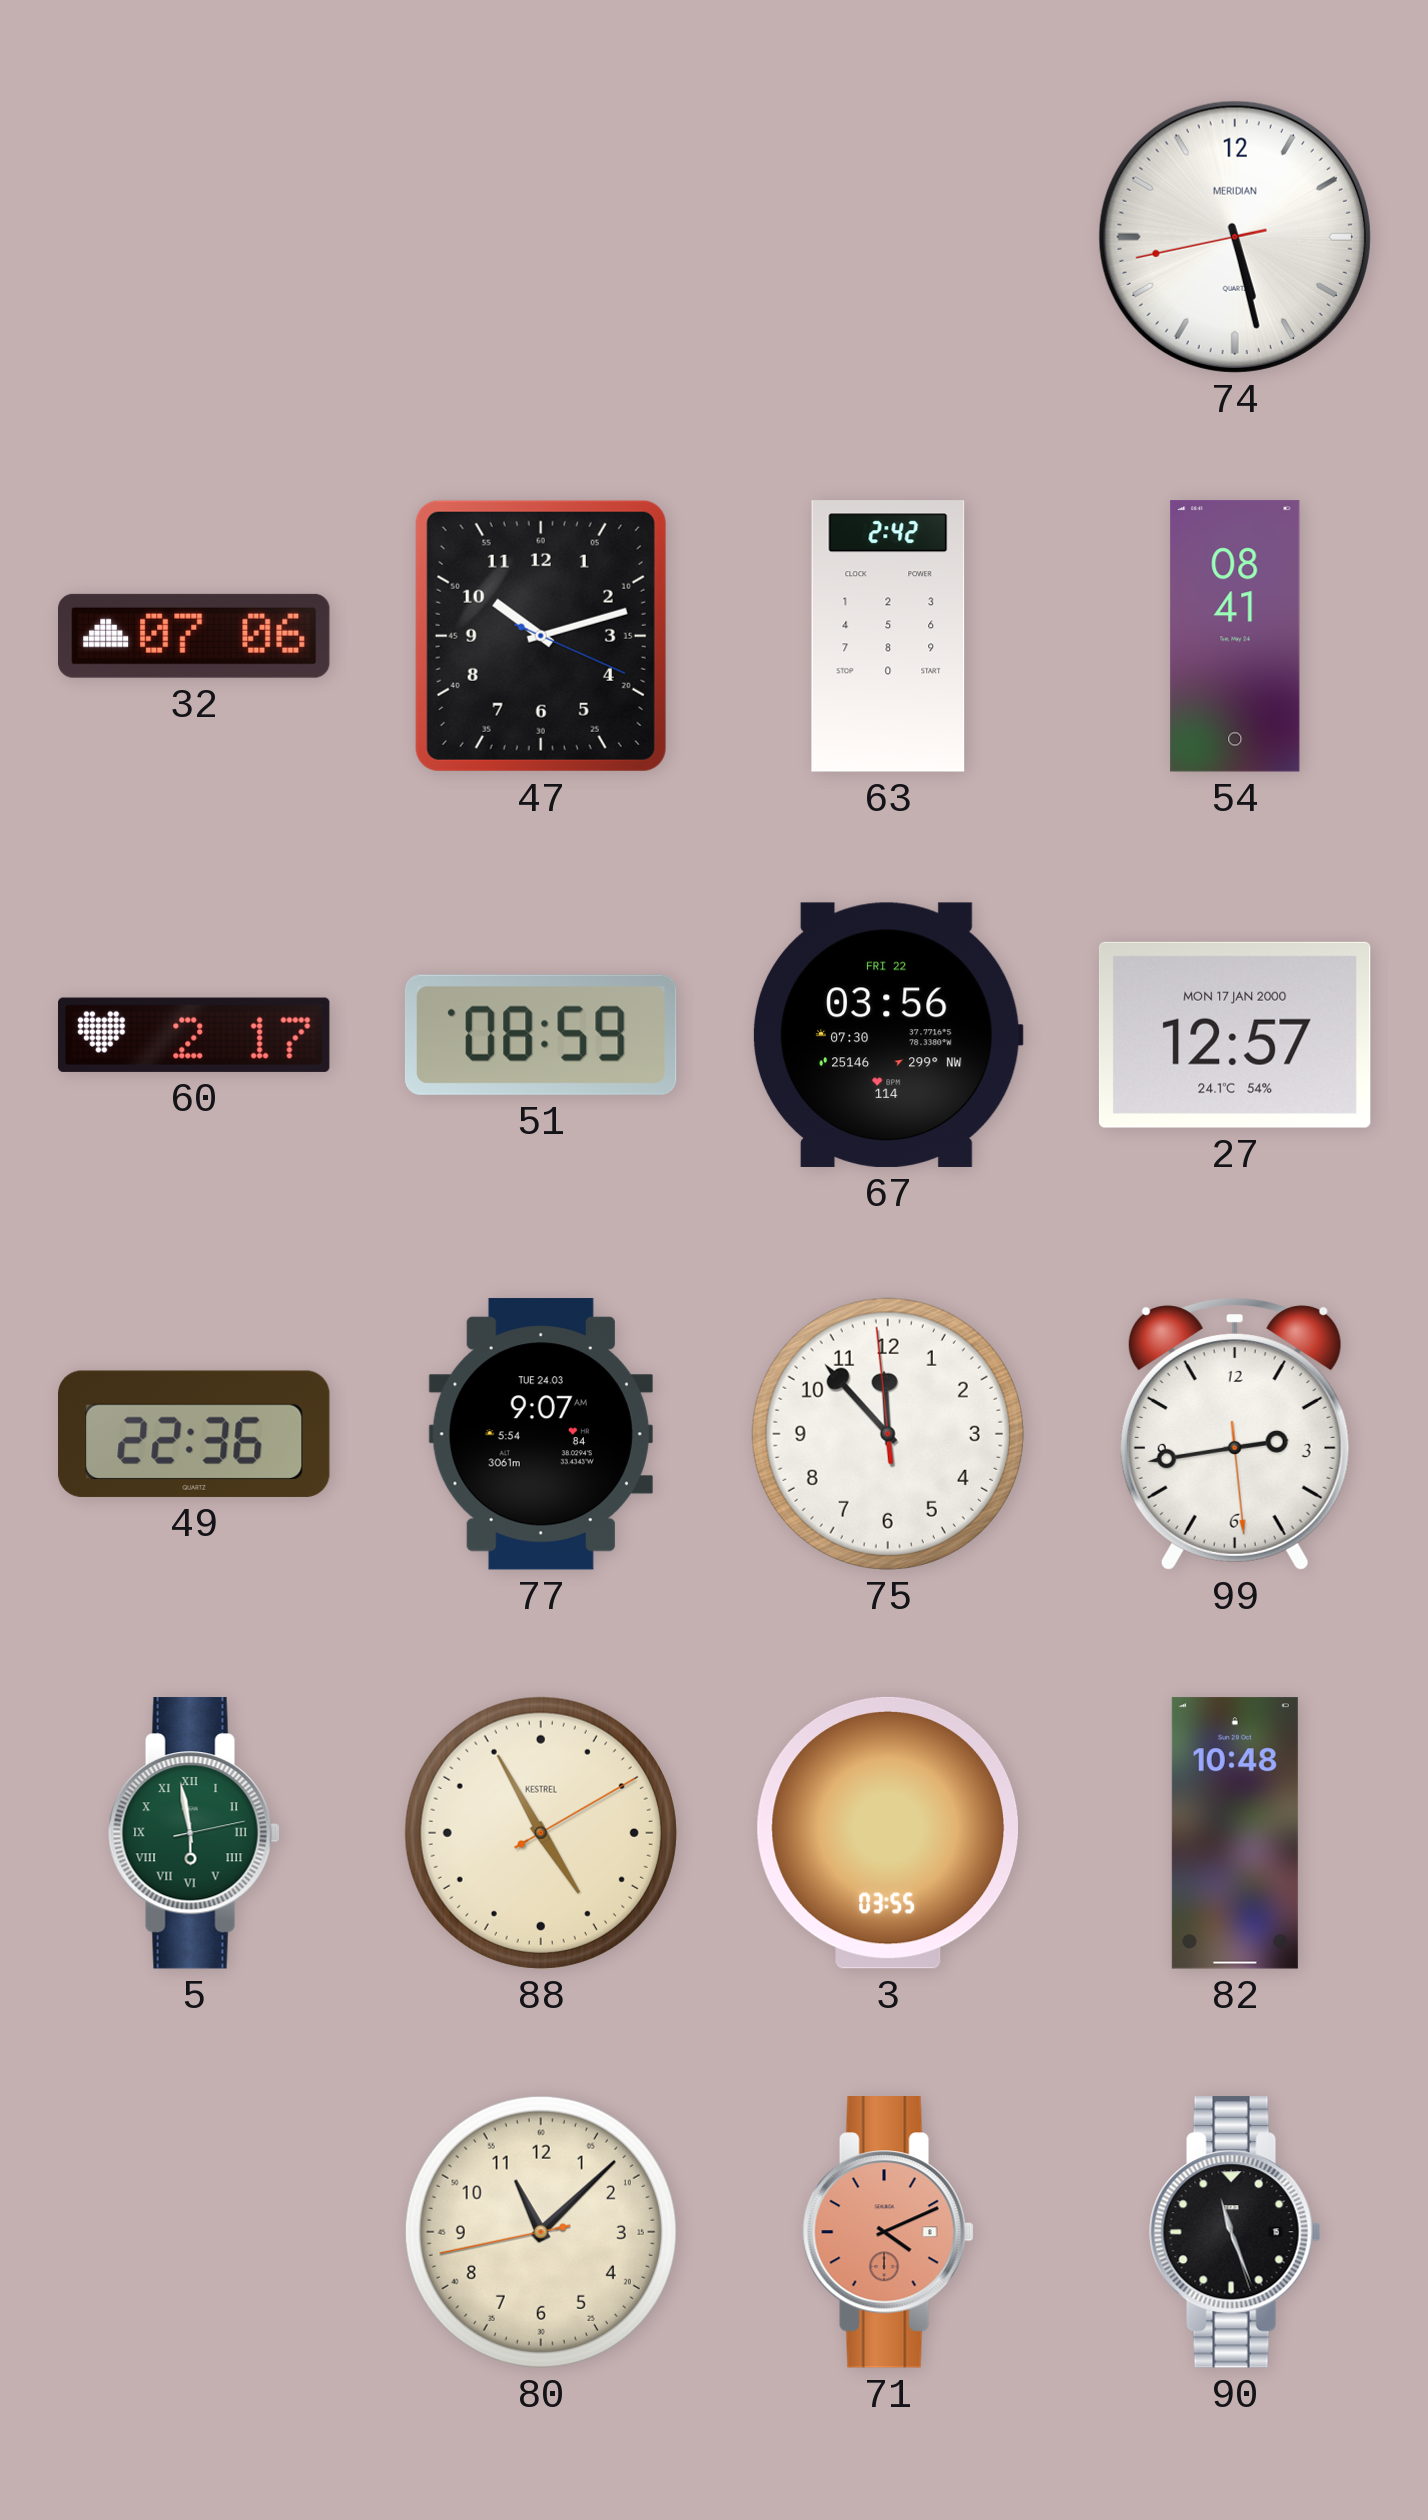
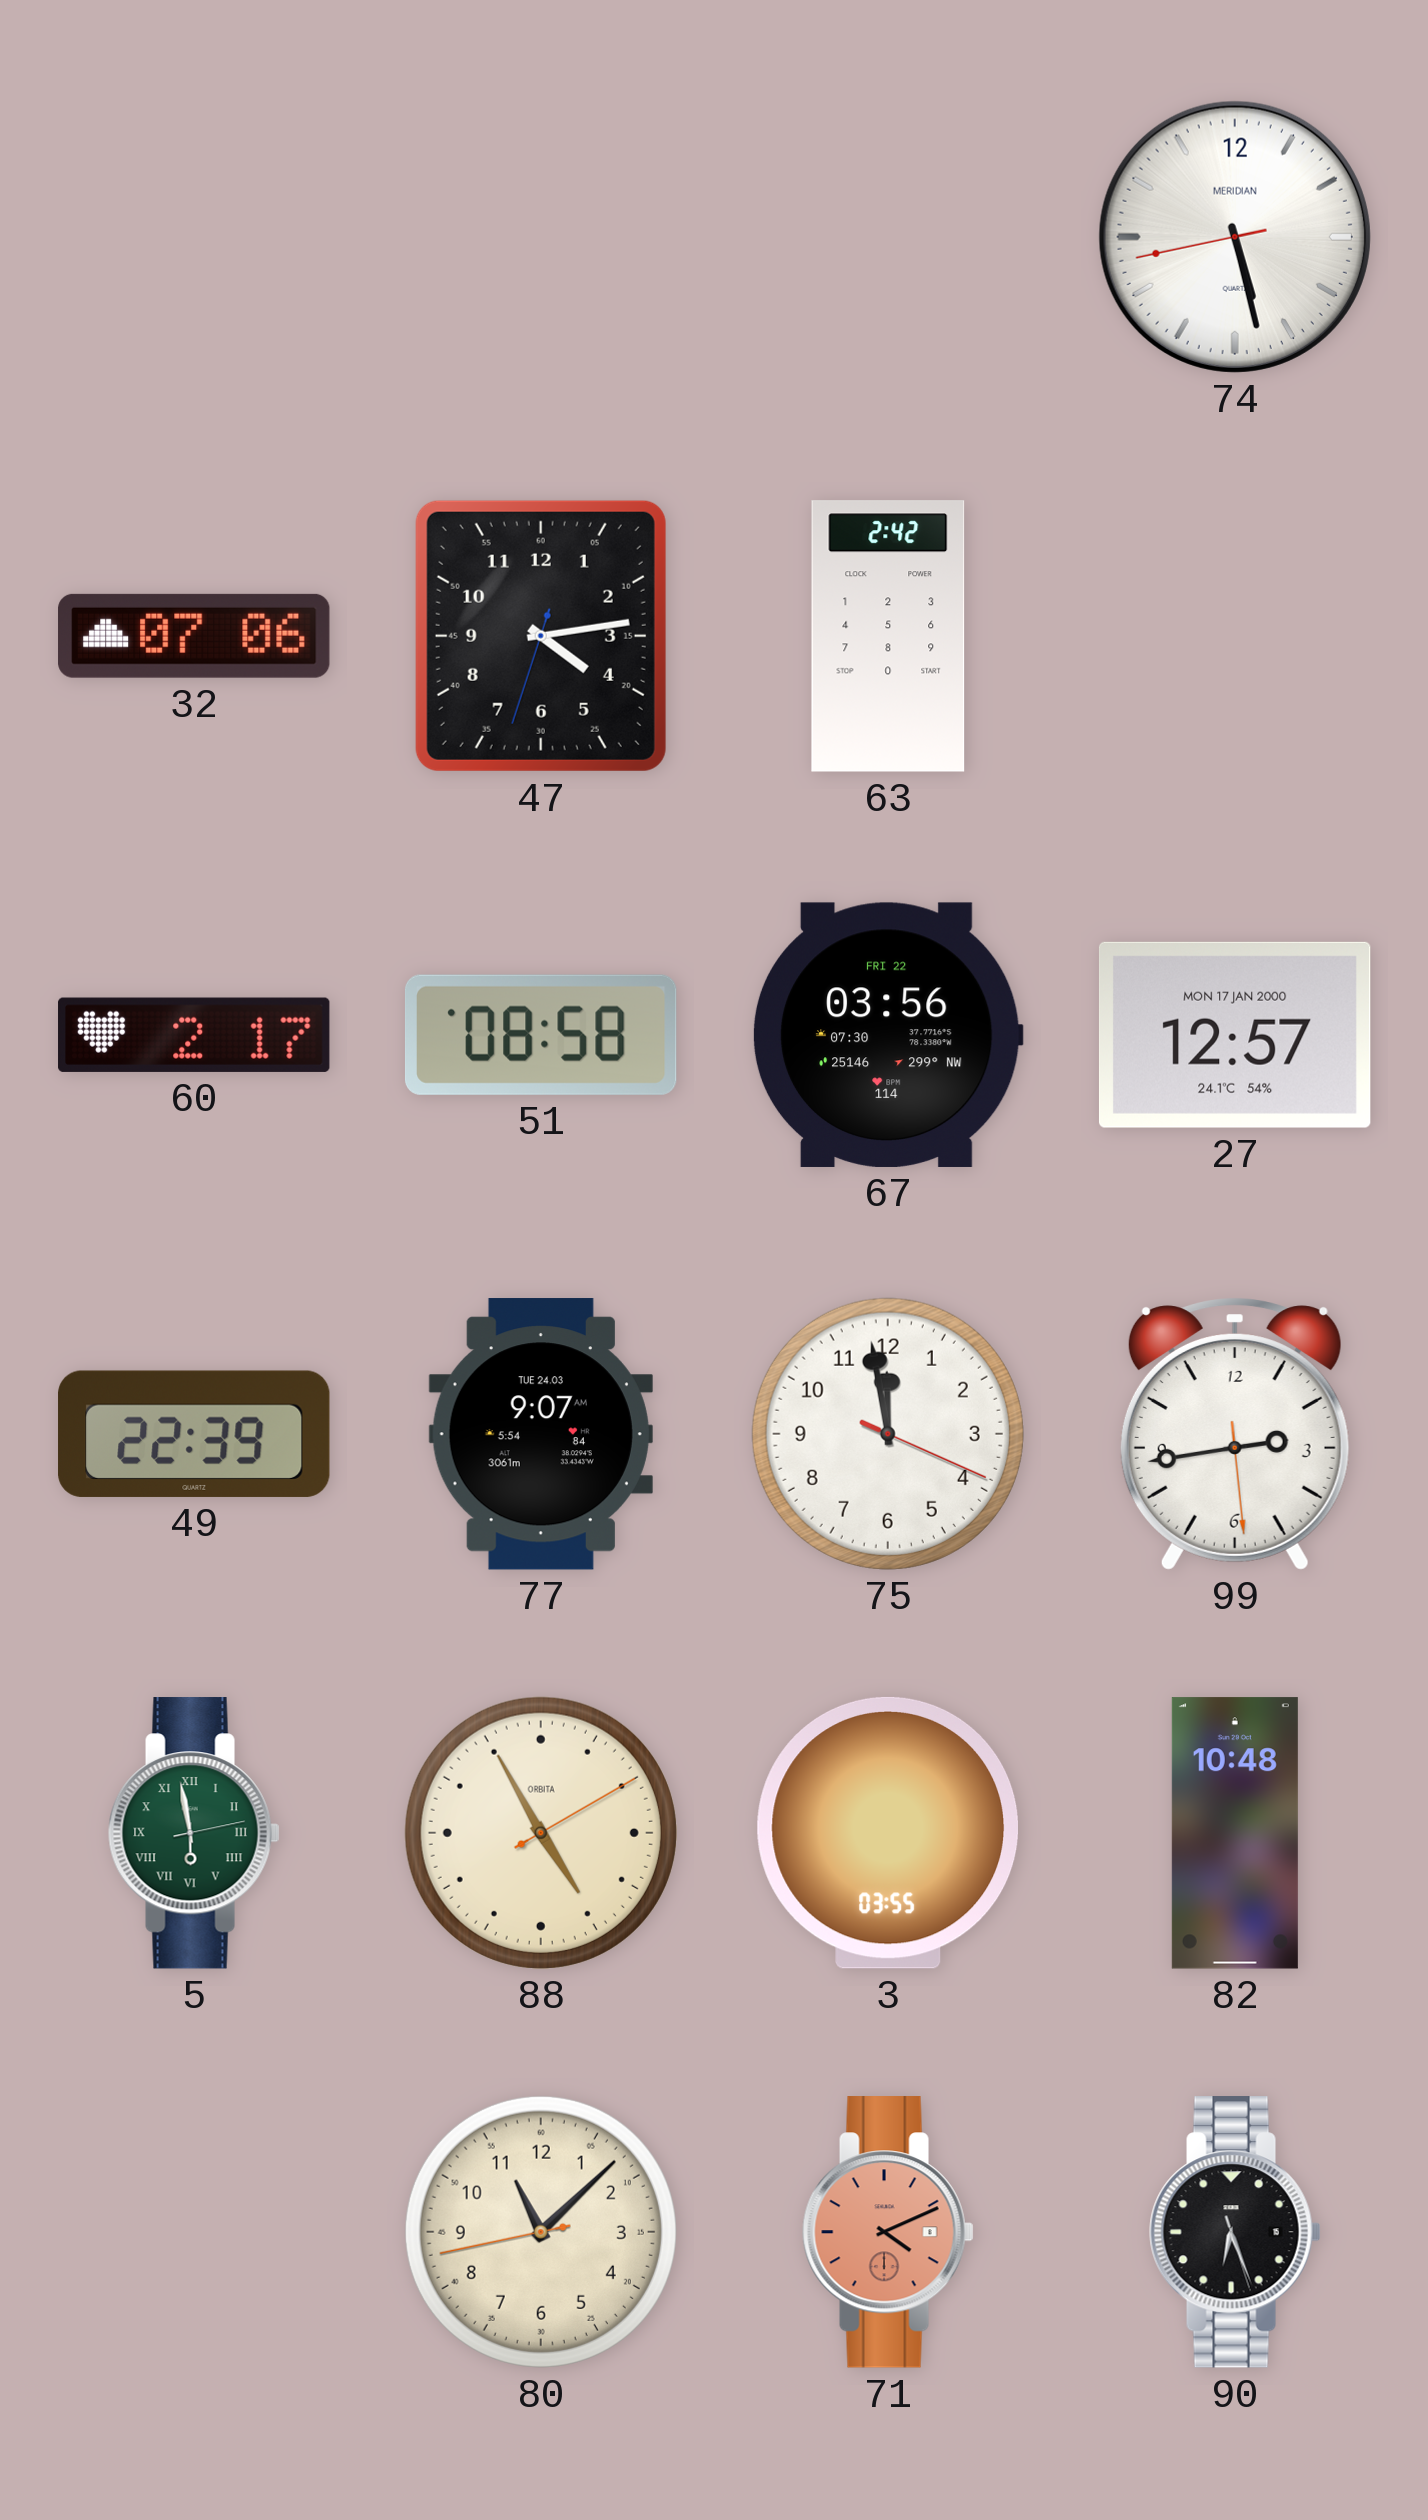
47: 10:12 -> 4:13 (541, 636)
54: 08:41 -> none (1235, 636)
51: 08:59 -> 08:58 (541, 1035)
49: 22:36 -> 22:39 (194, 1434)
75: 11:52 -> 11:58 (888, 1434)
88 brand: KESTREL -> ORBITA (541, 1833)
90: 11:26 -> 6:26 (1235, 2232)
